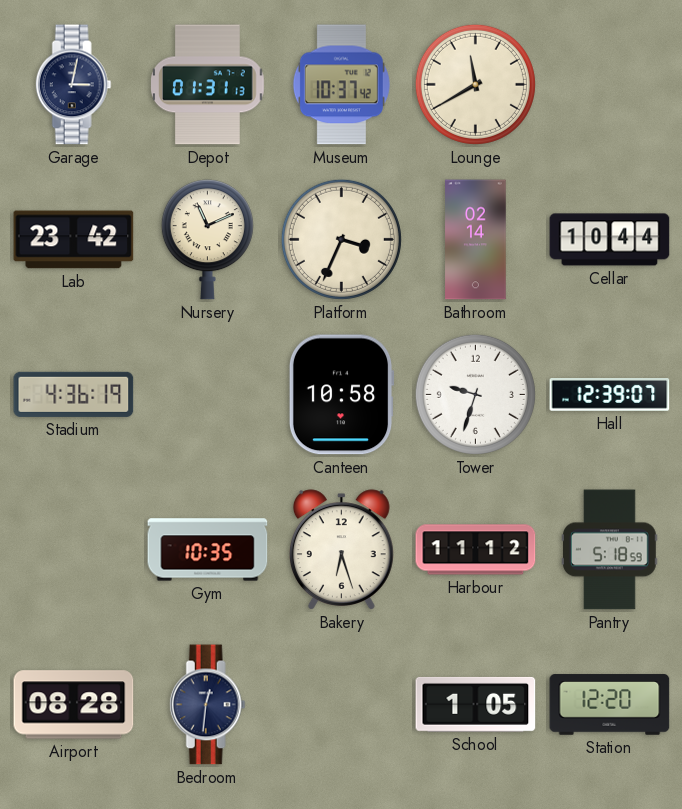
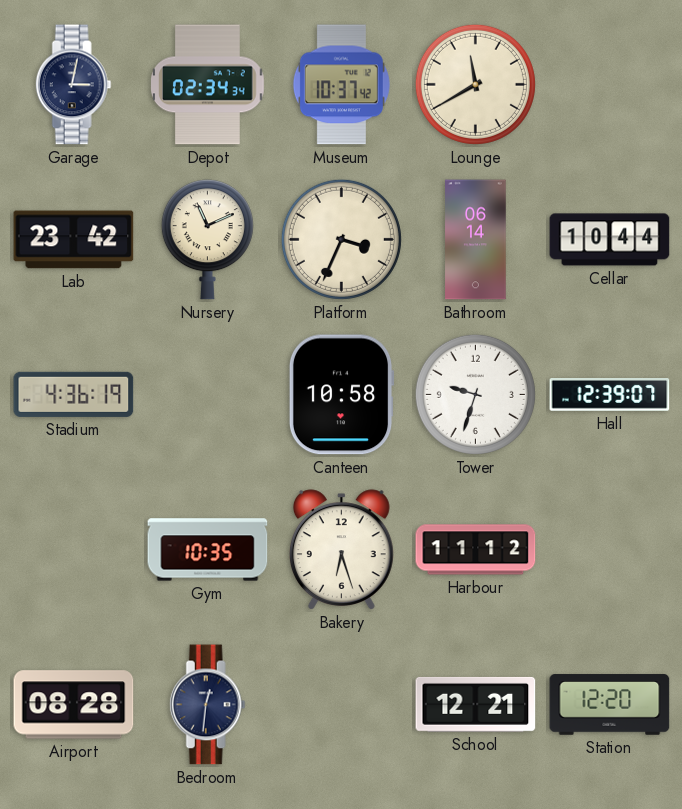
Depot: 01:31 -> 02:34 (208, 85)
Bathroom: 02:14 -> 06:14 (476, 240)
Pantry: 5:18 -> none (610, 550)
School: 1:05 -> 12:21 (476, 704)
